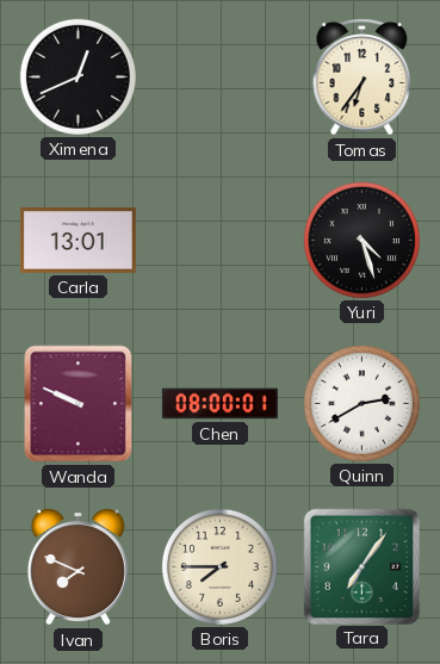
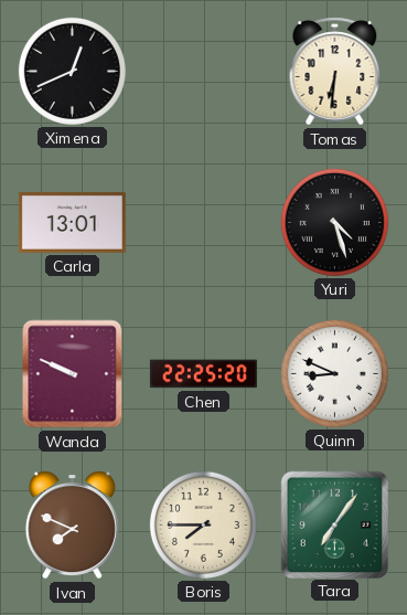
Tomas: 6:36 -> 6:31 (335, 72)
Chen: 08:00 -> 22:25 (203, 374)
Quinn: 2:40 -> 8:49 (334, 373)
